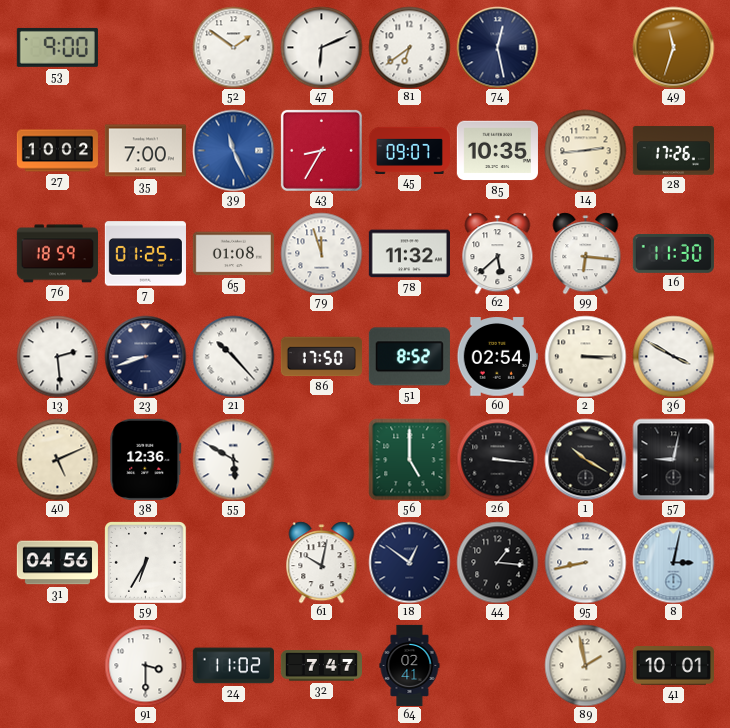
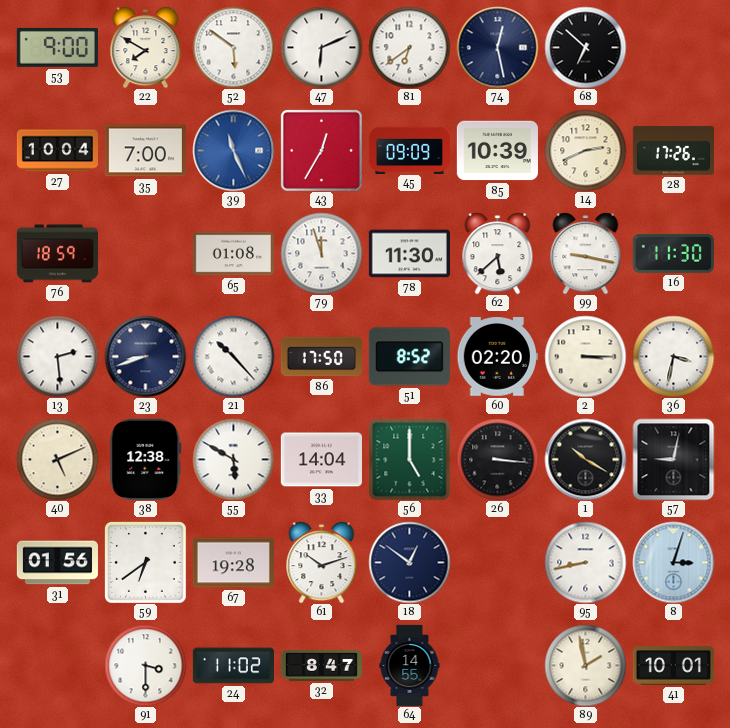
22: none -> 7:50 (146, 47)
52: 1:51 -> 5:51 (233, 47)
68: none -> 6:52 (585, 47)
49: 11:33 -> none (673, 47)
27: 10:02 -> 10:04 (57, 151)
43: 8:35 -> 12:35 (321, 150)
45: 09:07 -> 09:09 (409, 150)
85: 10:35 -> 10:39 (497, 151)
14: 2:44 -> 2:41 (585, 150)
7: 01:25 -> none (145, 254)
78: 11:32 -> 11:30 (409, 254)
99: 6:16 -> 9:17 (586, 253)
60: 02:54 -> 02:20 (497, 357)
36: 3:50 -> 3:32 (673, 356)
38: 12:36 -> 12:38 (146, 459)
33: none -> 14:04 (321, 460)
31: 04:56 -> 01:56 (57, 563)
59: 6:35 -> 6:39 (146, 563)
67: none -> 19:28 (233, 563)
61: 10:02 -> 10:12 (322, 562)
44: 1:16 -> none (497, 562)
8: 3:02 -> 3:03 (673, 562)
32: 7:47 -> 8:47 (321, 666)
64: 02:41 -> 14:55 (410, 665)
